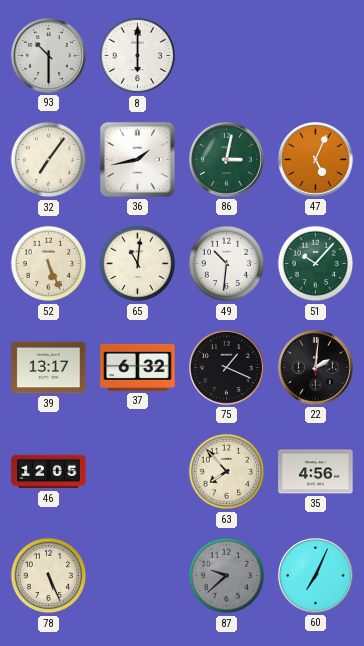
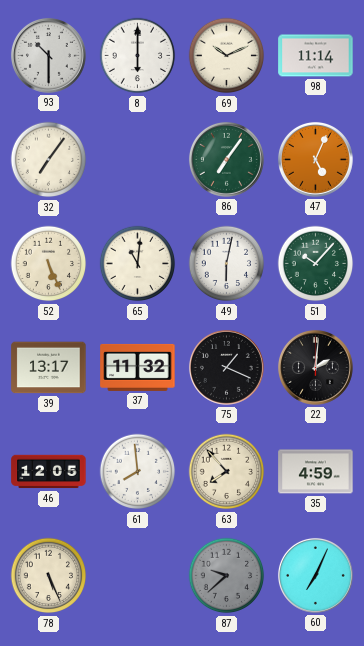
69: none -> 10:11 (227, 56)
98: none -> 11:14 (316, 56)
36: 1:43 -> none (137, 159)
86: 3:02 -> 7:06 (226, 159)
49: 10:31 -> 6:02 (227, 264)
37: 6:32 -> 11:32 (138, 367)
61: none -> 7:59 (138, 472)
35: 4:56 -> 4:59 (316, 472)
